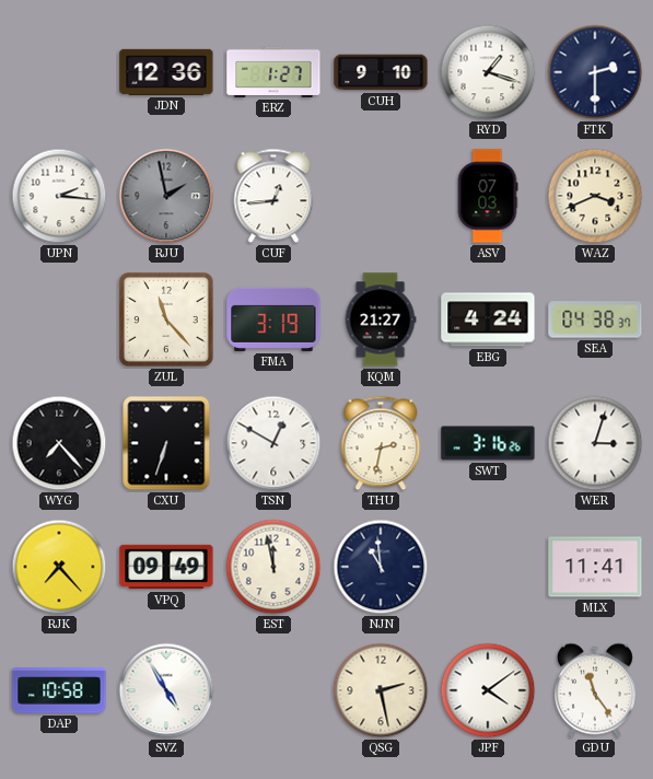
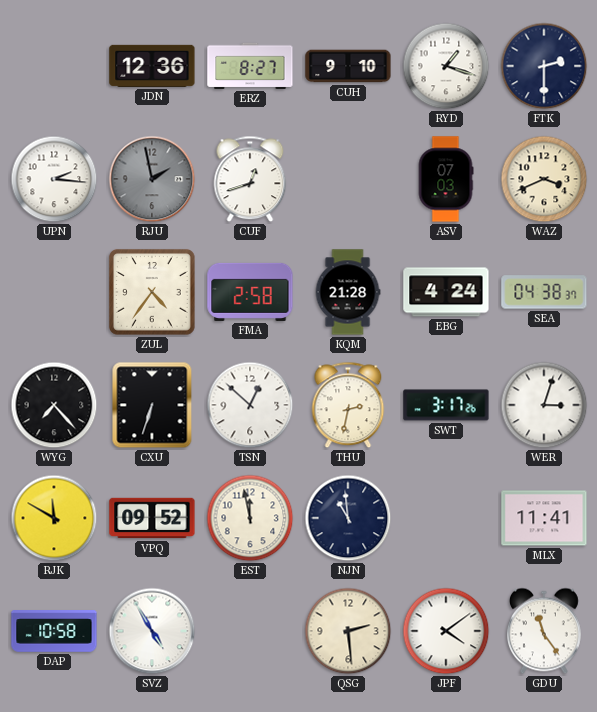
ERZ: 1:27 -> 8:27 (250, 66)
CUF: 12:44 -> 12:42 (250, 179)
ZUL: 11:23 -> 4:36 (152, 292)
FMA: 3:19 -> 2:58 (250, 292)
KQM: 21:27 -> 21:28 (348, 292)
TSN: 12:50 -> 12:52 (250, 405)
SWT: 3:16 -> 3:17 (446, 405)
RJK: 7:23 -> 11:50 (54, 518)
VPQ: 09:49 -> 09:52 (152, 518)
QSG: 2:28 -> 2:29 (348, 631)
